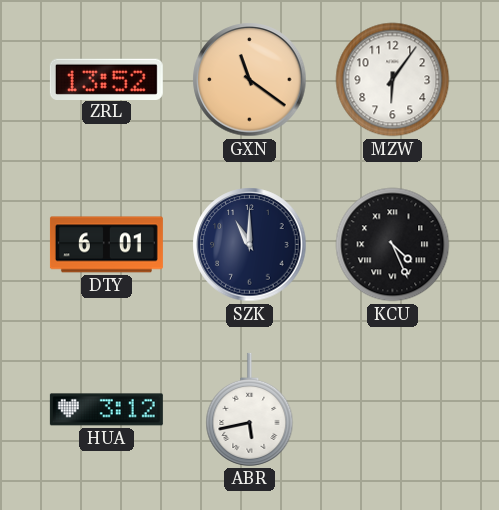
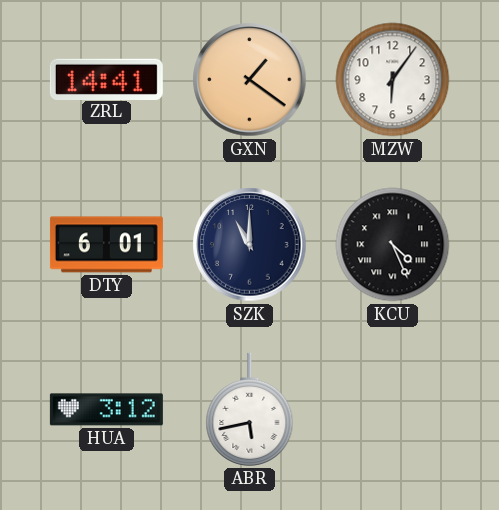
ZRL: 13:52 -> 14:41 (106, 79)
GXN: 11:21 -> 1:21 (250, 80)
